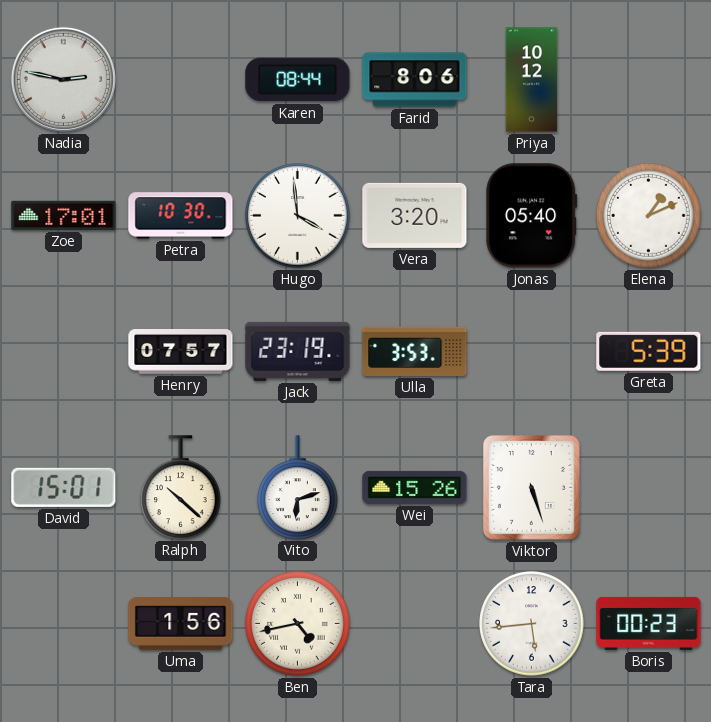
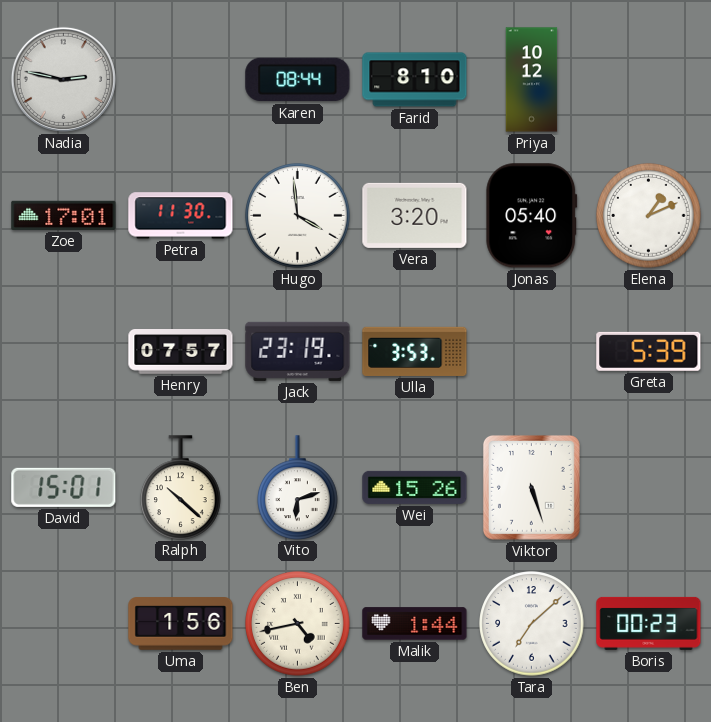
Farid: 8:06 -> 8:10 (415, 80)
Petra: 10:30 -> 11:30 (181, 216)
Malik: none -> 1:44 (415, 624)
Tara: 5:44 -> 7:08 (532, 624)
